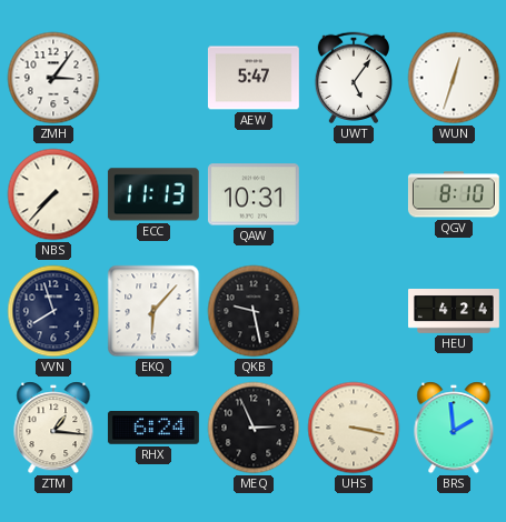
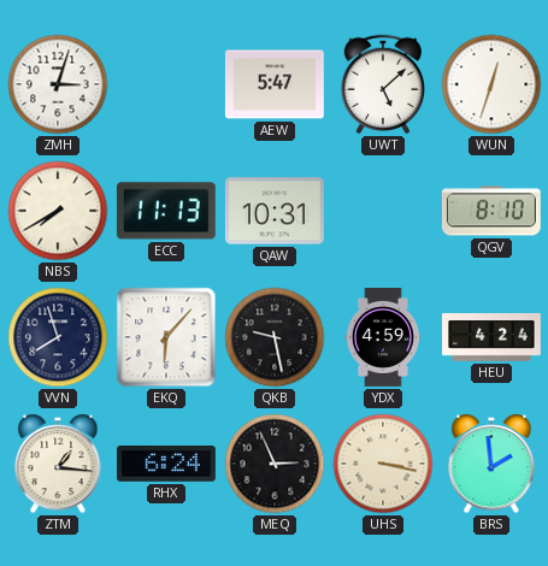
ZMH: 3:06 -> 3:03 (58, 84)
UWT: 5:06 -> 5:08 (382, 84)
NBS: 7:37 -> 7:40 (58, 211)
YDX: none -> 4:59 (383, 338)
